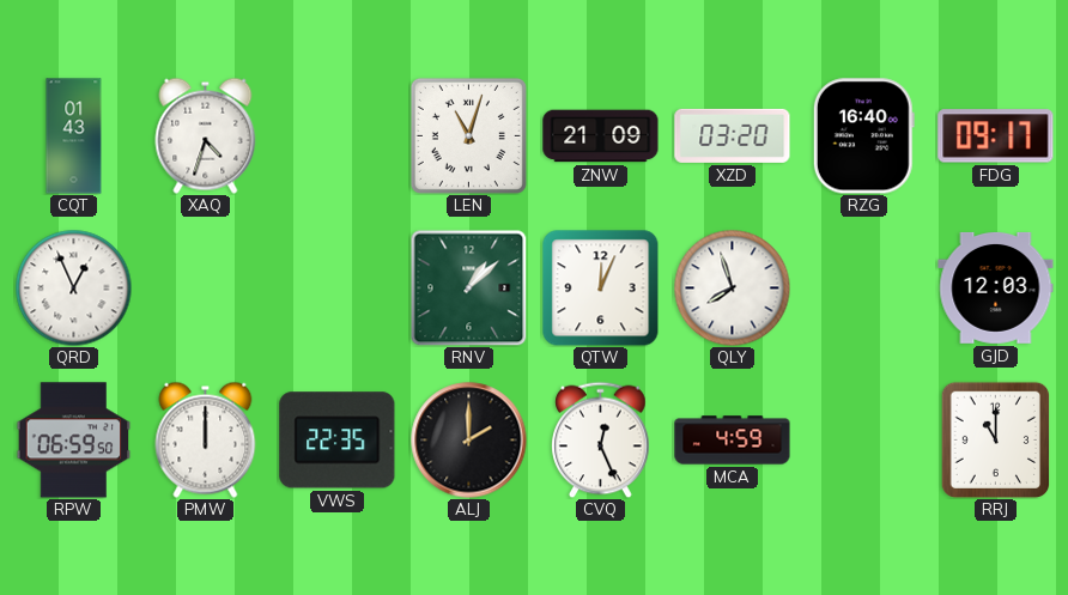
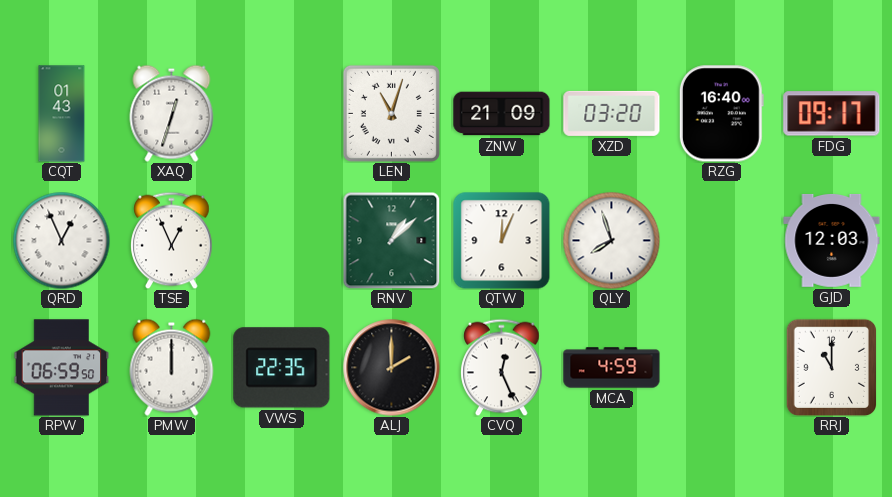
XAQ: 4:33 -> 12:33 (172, 113)
TSE: none -> 12:56 (172, 240)
